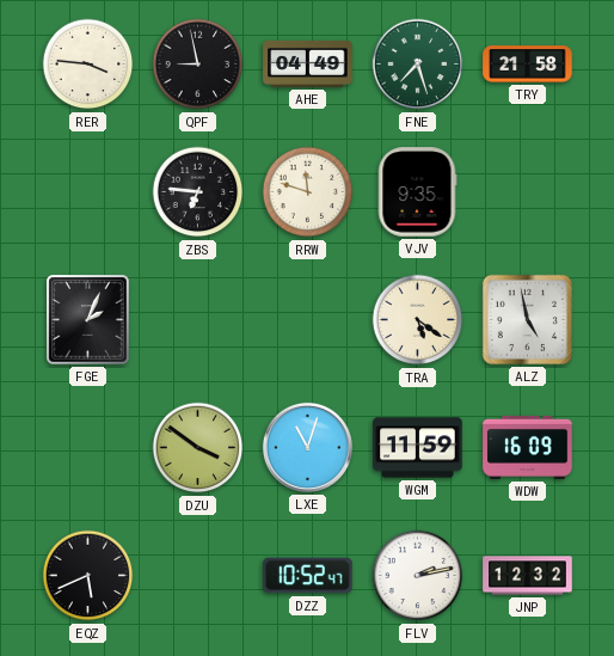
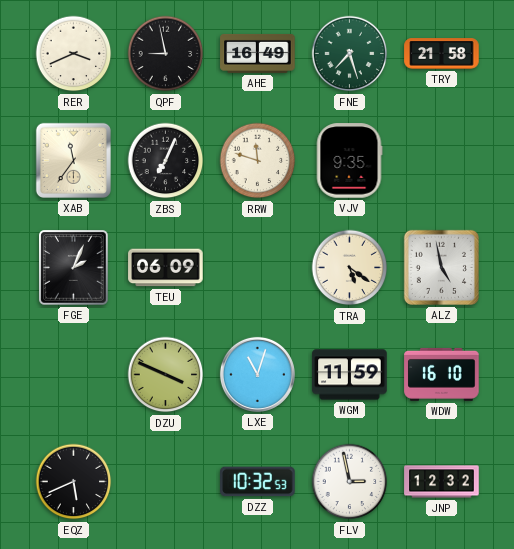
RER: 3:46 -> 3:41 (74, 54)
AHE: 04:49 -> 16:49 (258, 53)
XAB: none -> 11:36 (73, 160)
ZBS: 6:46 -> 7:04 (166, 161)
TEU: none -> 06:09 (166, 268)
DZU: 3:51 -> 3:49 (166, 375)
WDW: 16:09 -> 16:10 (442, 374)
DZZ: 10:52 -> 10:32 (258, 482)
FLV: 2:13 -> 2:58 (350, 482)
